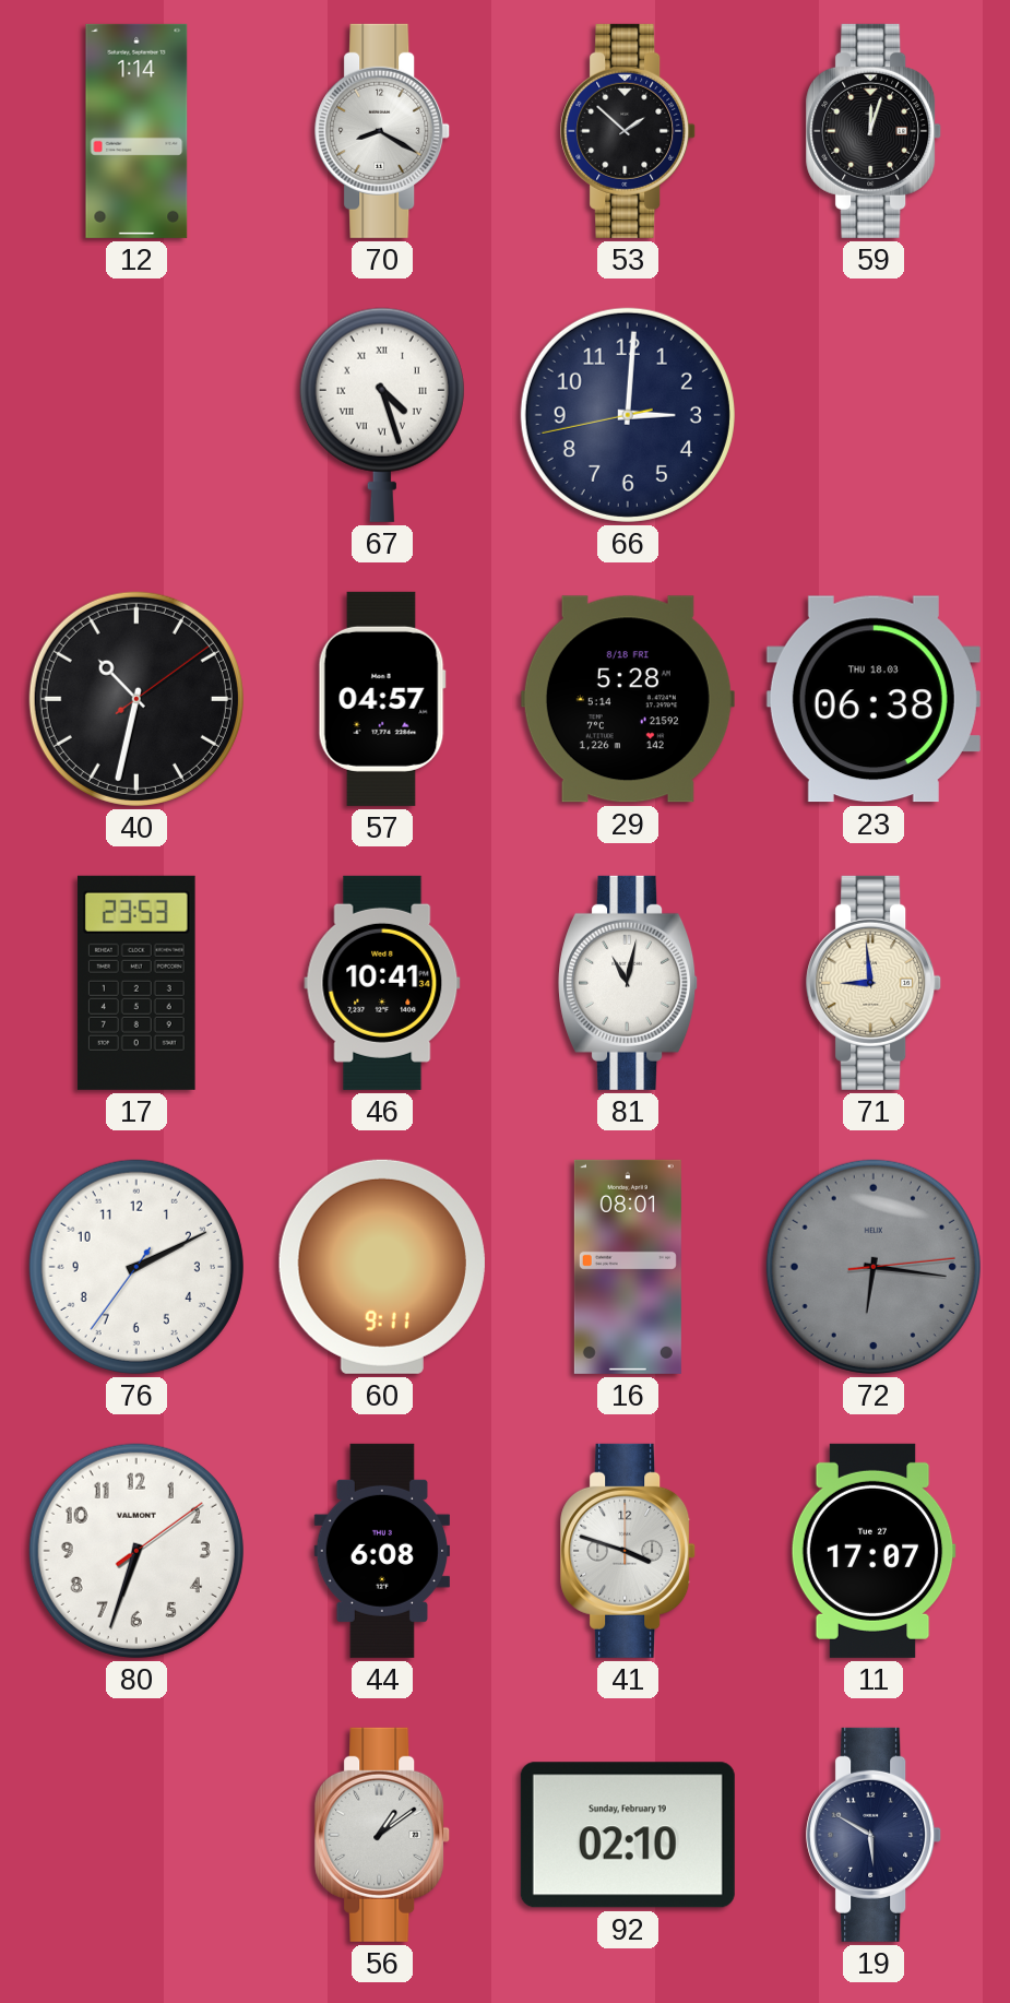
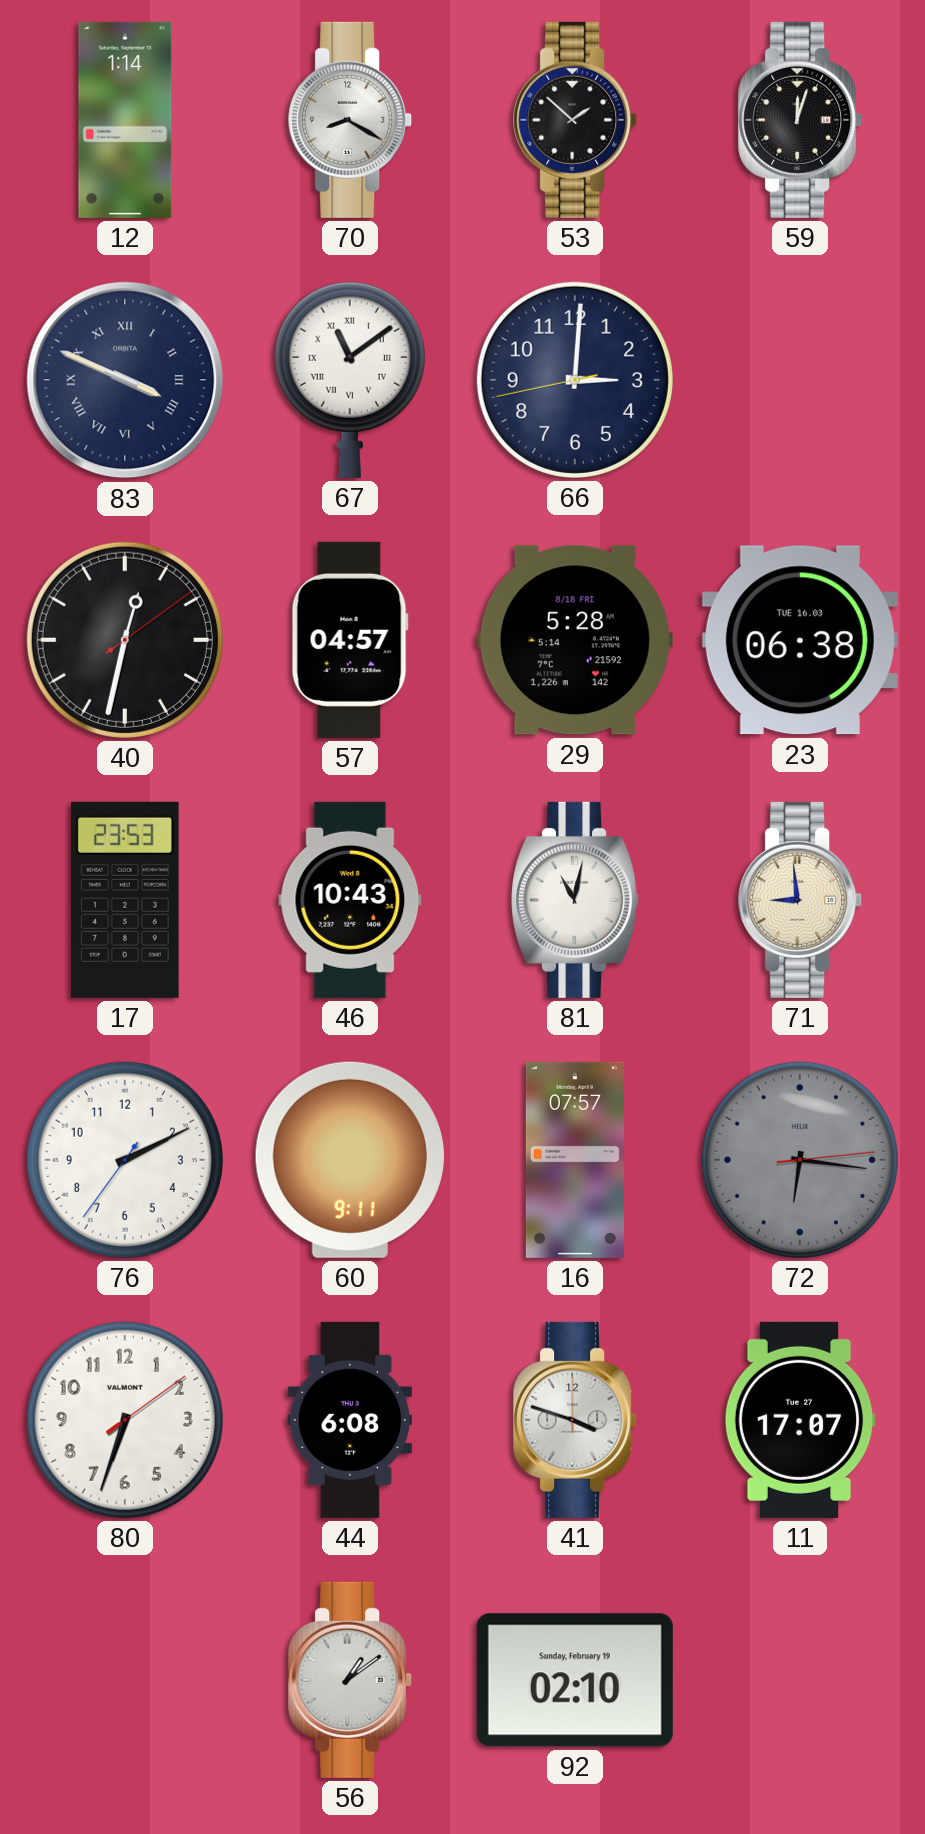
83: none -> 3:49 (125, 380)
67: 4:27 -> 11:09 (350, 380)
40: 10:32 -> 12:32 (125, 640)
23 date: THU 18.03 -> TUE 16.03 (800, 640)
46: 10:41 -> 10:43 (350, 900)
16: 08:01 -> 07:57 (575, 1160)
19: 5:50 -> none (875, 1835)
